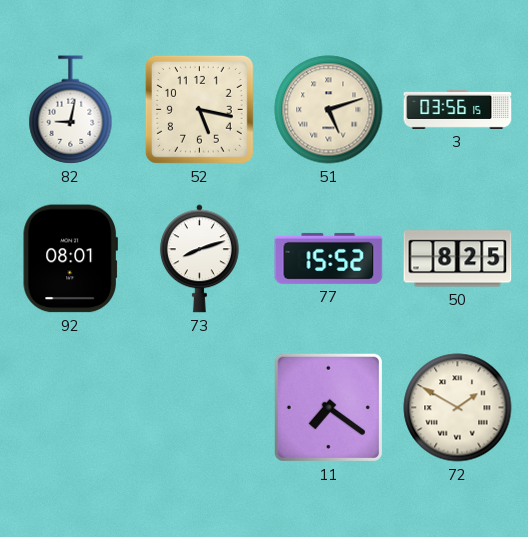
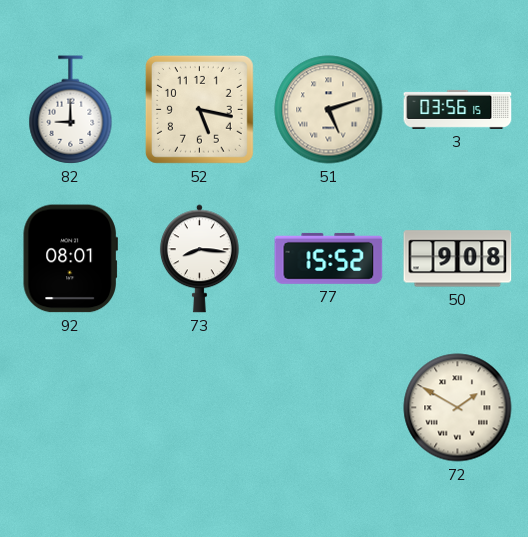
82: 9:02 -> 9:00 (71, 110)
73: 8:12 -> 8:16 (199, 259)
50: 8:25 -> 9:08 (458, 259)
11: 7:21 -> none (328, 407)
